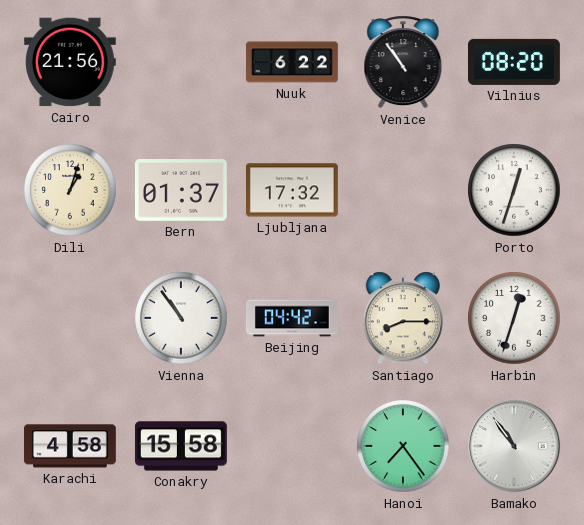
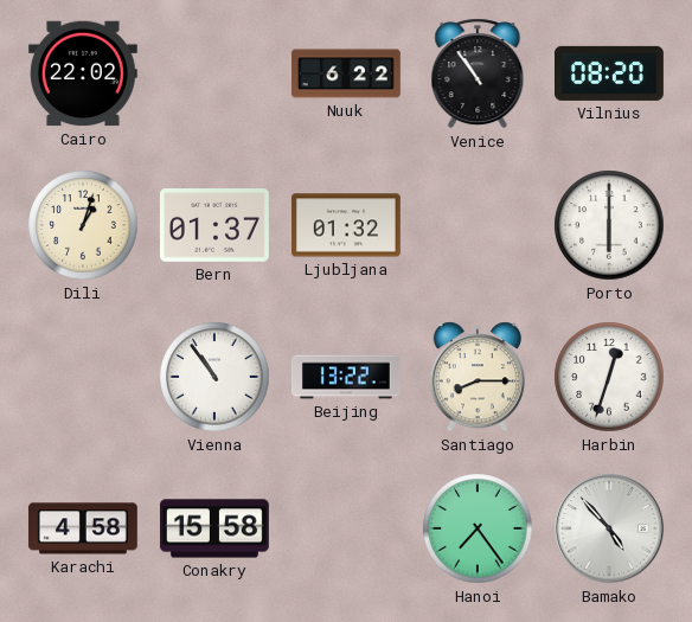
Cairo: 21:56 -> 22:02 (83, 73)
Ljubljana: 17:32 -> 01:32 (346, 225)
Porto: 12:33 -> 6:00 (609, 225)
Beijing: 04:42 -> 13:22 (346, 377)
Bamako: 10:54 -> 4:53 (609, 528)
